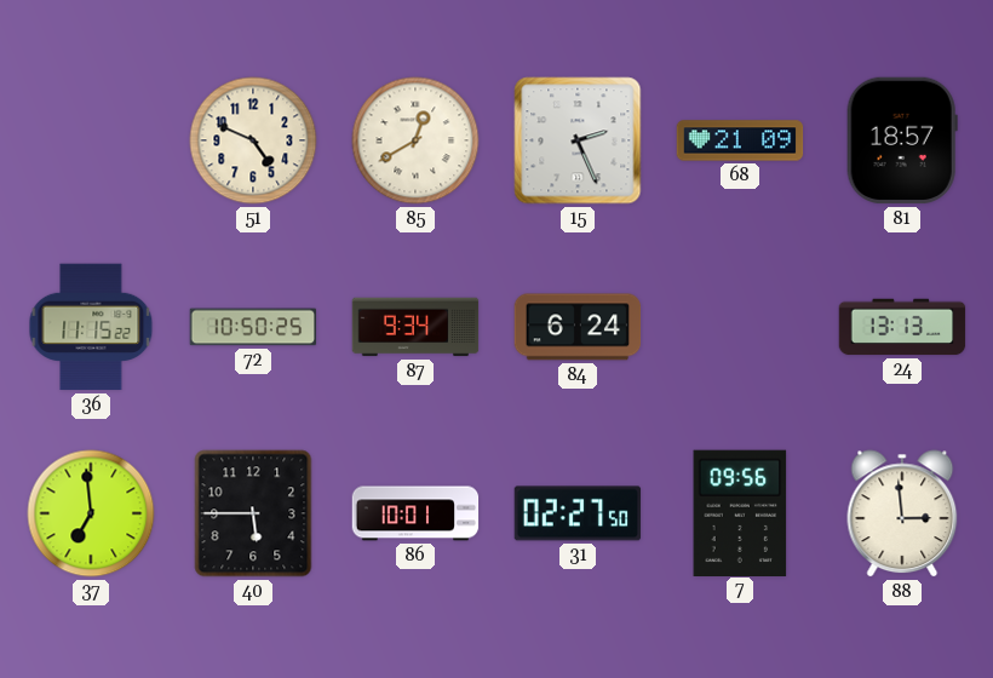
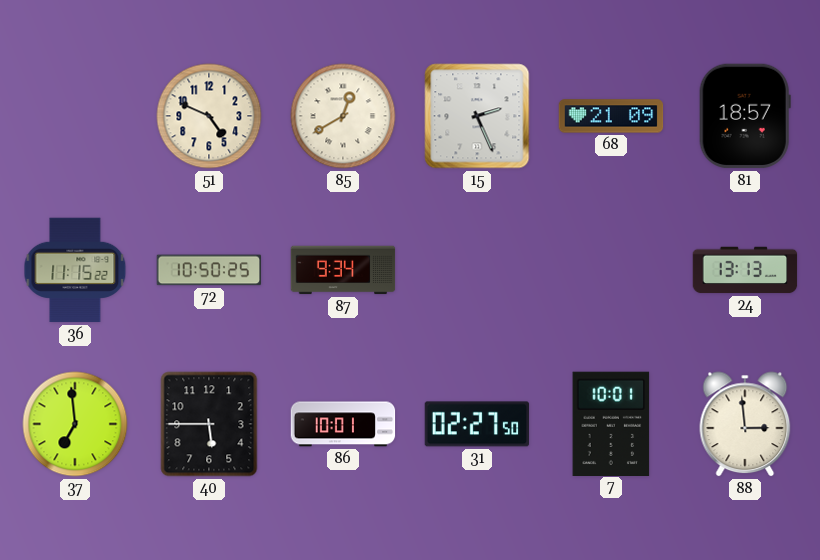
84: 6:24 -> none (578, 327)
7: 09:56 -> 10:01 (611, 423)
